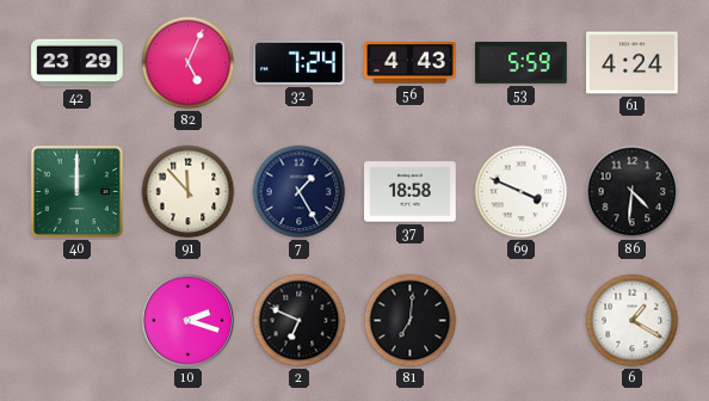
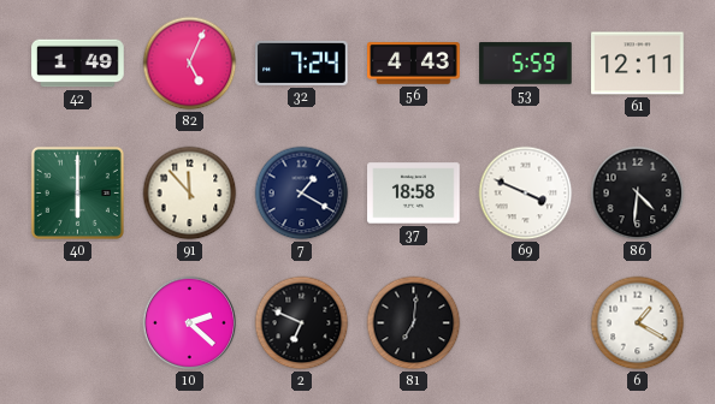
42: 23:29 -> 1:49 (78, 64)
61: 4:24 -> 12:11 (638, 64)
40: 12:00 -> 6:00 (77, 192)
7: 1:25 -> 1:20 (302, 194)
10: 2:18 -> 2:22 (190, 323)
